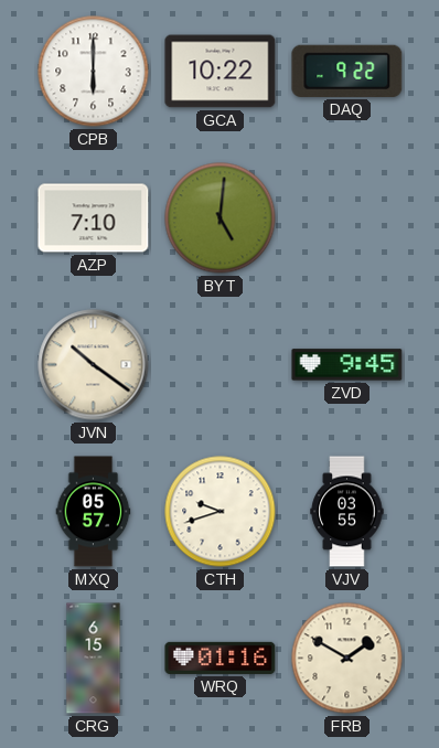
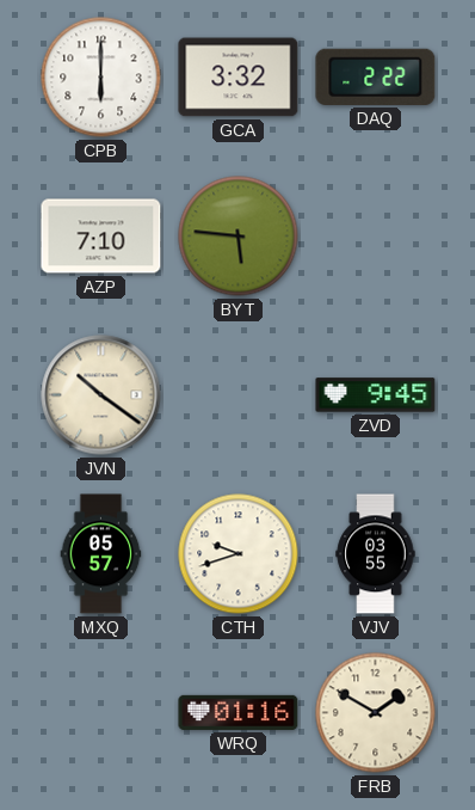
GCA: 10:22 -> 3:32 (239, 78)
DAQ: 9:22 -> 2:22 (376, 76)
BYT: 5:01 -> 5:46 (239, 237)
CRG: 6:15 -> none (94, 659)
